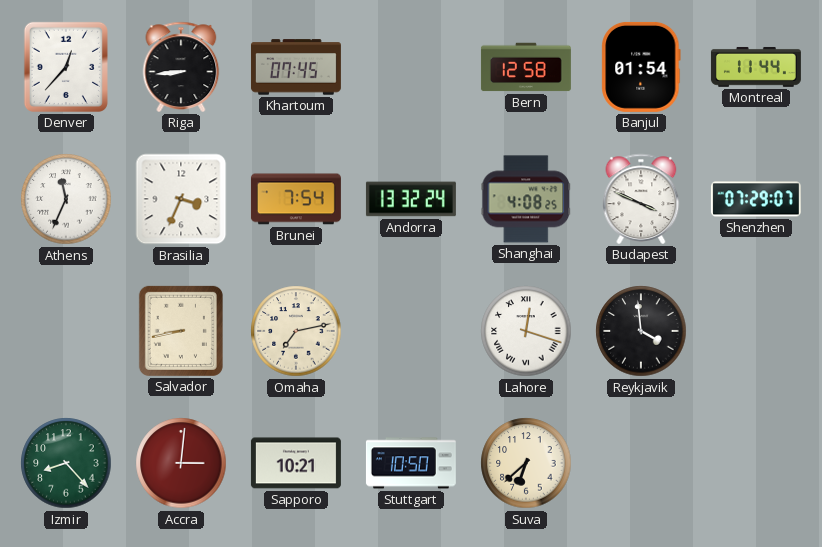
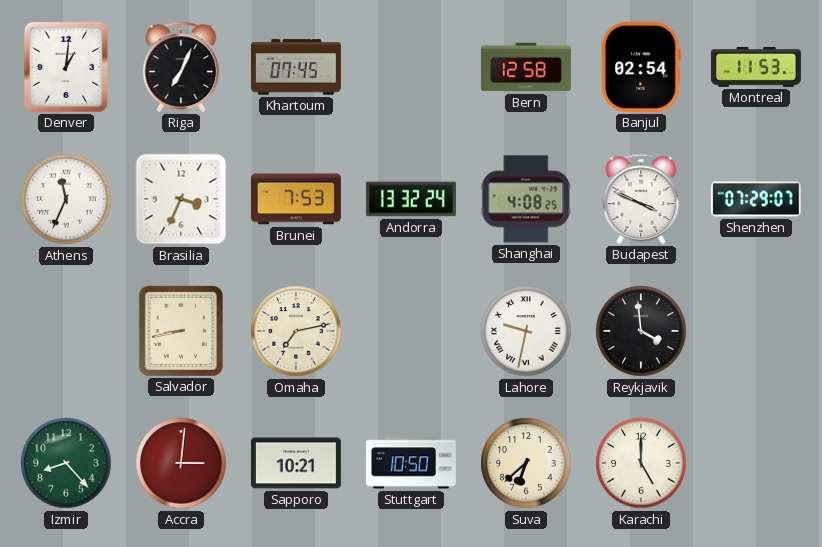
Denver: 12:37 -> 1:01 (66, 67)
Riga: 8:44 -> 7:04 (181, 67)
Banjul: 01:54 -> 02:54 (641, 67)
Montreal: 11:44 -> 11:53 (756, 67)
Brunei: 7:54 -> 7:53 (296, 199)
Lahore: 12:18 -> 9:32 (526, 331)
Karachi: none -> 5:00 (641, 463)
